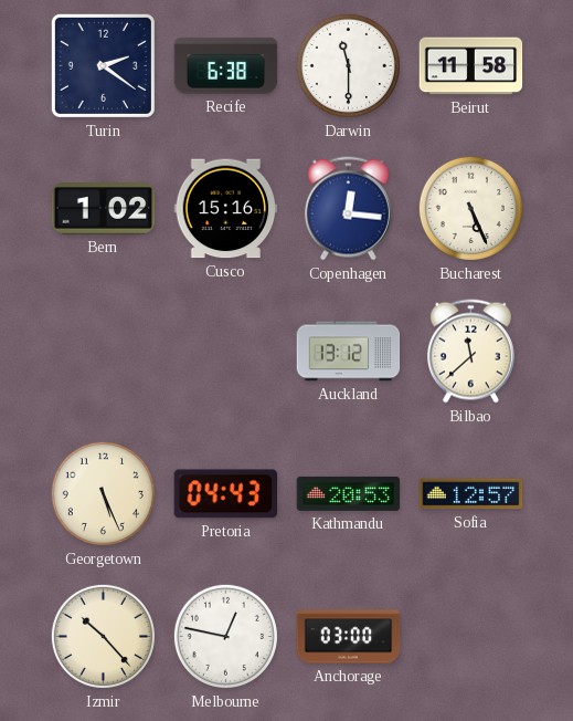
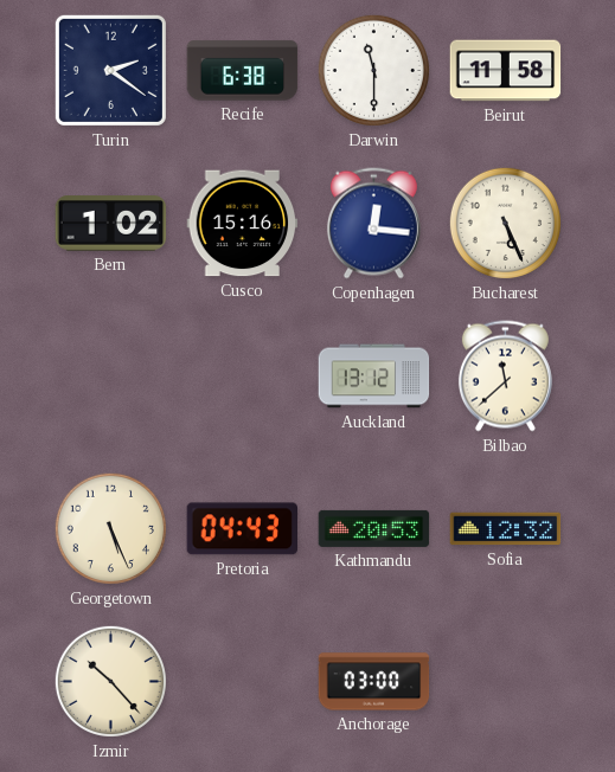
Sofia: 12:57 -> 12:32 (506, 529)
Melbourne: 12:47 -> none (225, 636)
